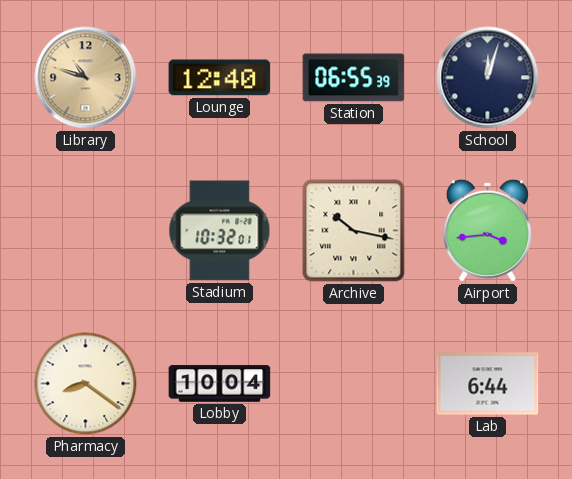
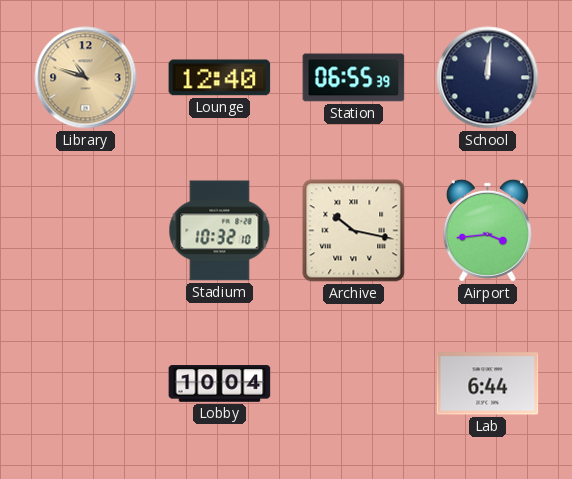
School: 12:03 -> 12:01 (488, 78)
Stadium: 10:32:01 -> 10:32:10 (220, 231)
Pharmacy: 8:21 -> none (86, 384)
